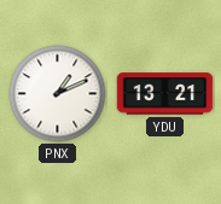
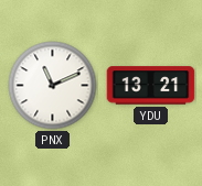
PNX: 1:11 -> 11:11 (53, 86)
